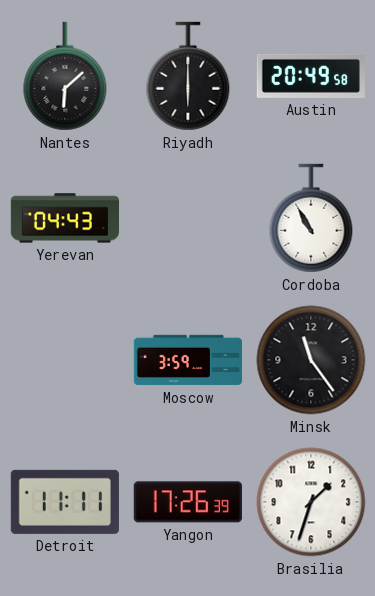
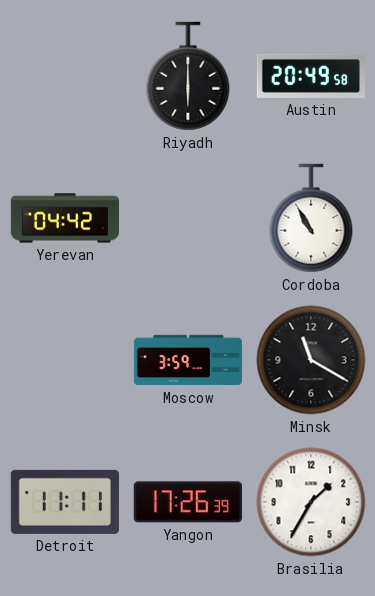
Nantes: 6:08 -> none (65, 76)
Yerevan: 04:43 -> 04:42 (64, 218)
Minsk: 11:24 -> 11:20 (311, 360)
Brasilia: 1:33 -> 1:35 (311, 502)
